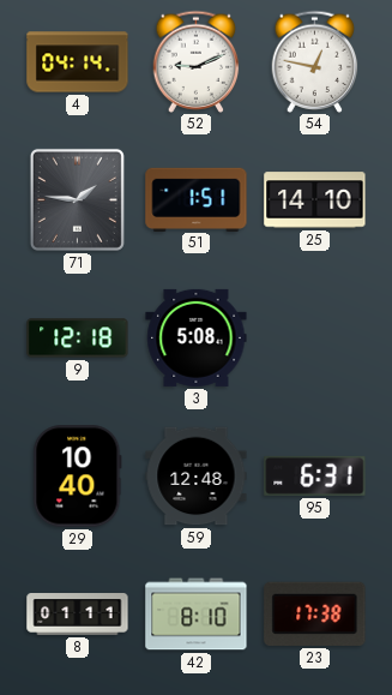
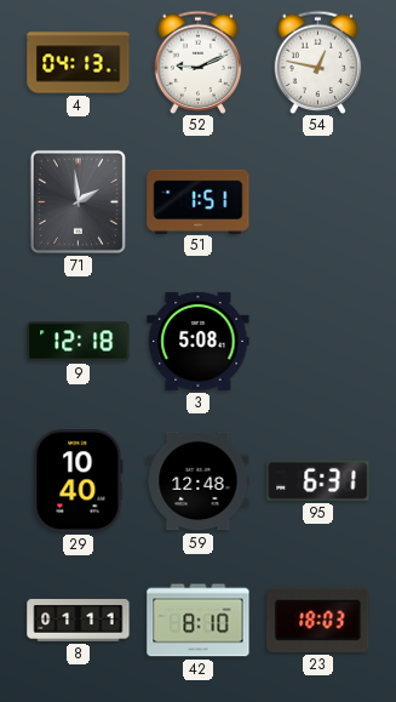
4: 04:14 -> 04:13 (79, 63)
71: 1:46 -> 1:59 (78, 201)
25: 14:10 -> none (315, 200)
23: 17:38 -> 18:03 (318, 620)
